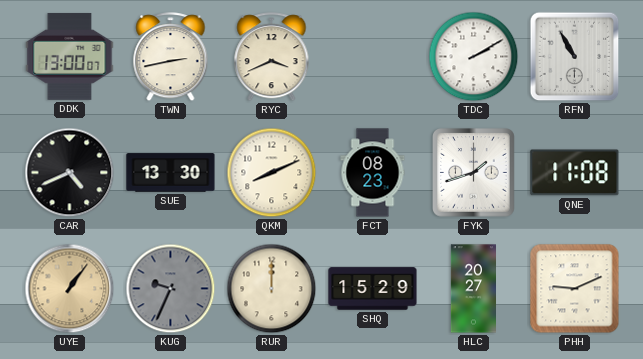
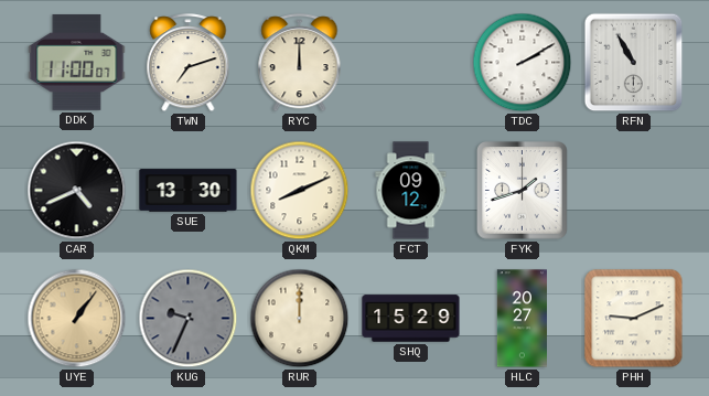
DDK: 13:00 -> 11:00 (77, 62)
TWN: 2:43 -> 7:12 (189, 63)
RYC: 3:41 -> 12:00 (300, 63)
FCT: 08:23 -> 09:12 (411, 191)
QNE: 11:08 -> none (575, 173)
